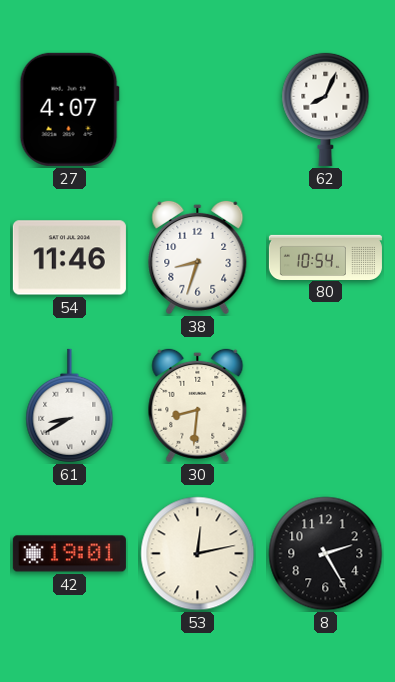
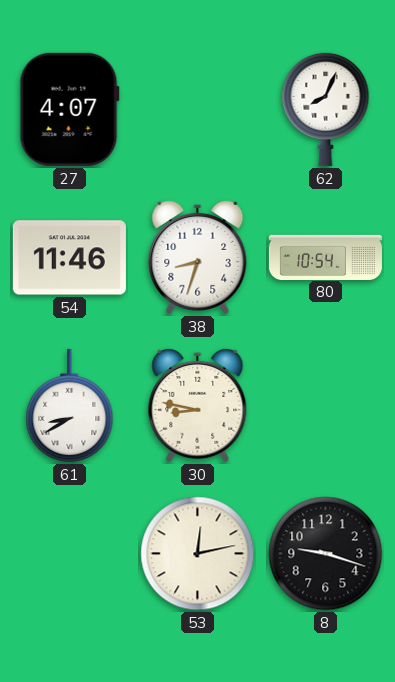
30: 8:31 -> 8:47 (198, 405)
42: 19:01 -> none (69, 554)
8: 2:25 -> 9:18 (326, 554)
